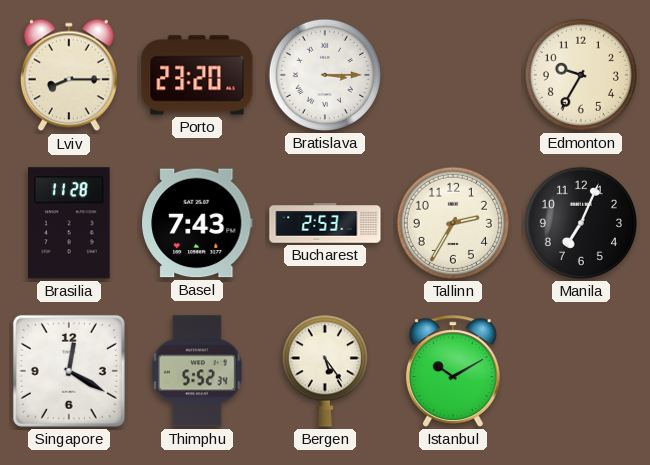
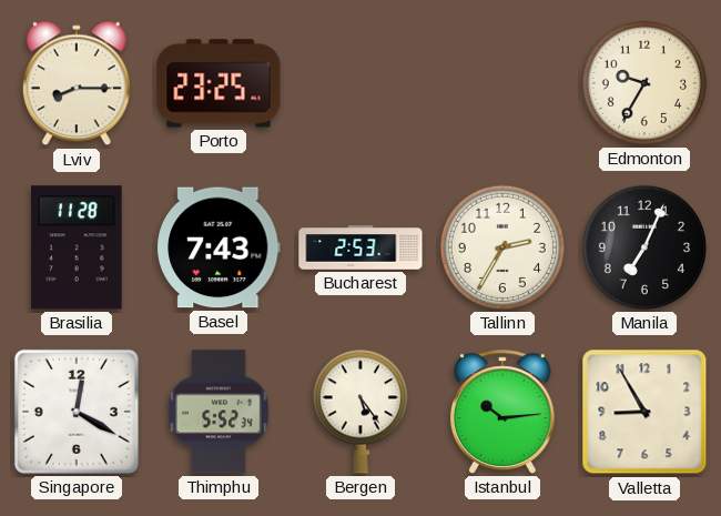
Porto: 23:20 -> 23:25 (219, 83)
Bratislava: 3:15 -> none (325, 75)
Istanbul: 10:10 -> 10:14 (502, 412)
Valletta: none -> 8:55 (644, 412)
